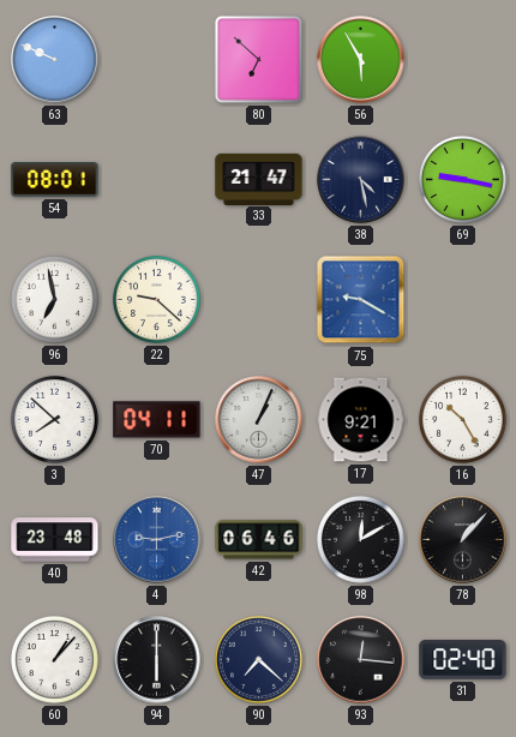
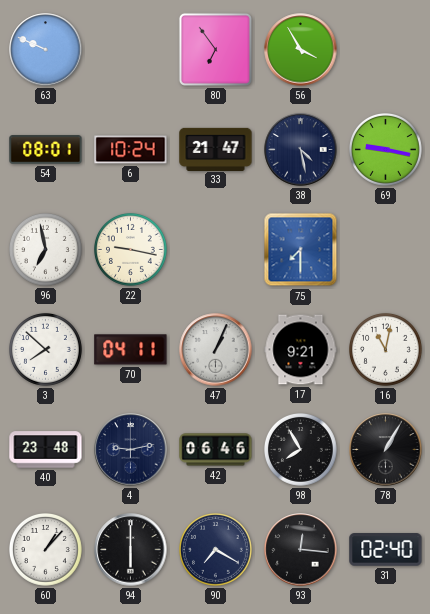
80: 6:52 -> 6:54 (215, 49)
56: 5:55 -> 3:55 (301, 50)
6: none -> 10:24 (131, 150)
22: 9:22 -> 9:17 (131, 250)
75: 9:20 -> 7:30 (301, 250)
16: 10:25 -> 11:02 (386, 350)
4 dial: blue -> navy (131, 450)
98: 12:10 -> 7:55 (301, 450)
78: 1:07 -> 1:05 (386, 450)
90: 7:22 -> 7:20 (216, 550)
